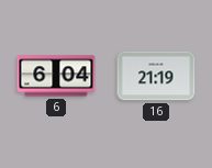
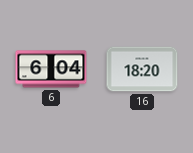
16: 21:19 -> 18:20 (142, 69)
